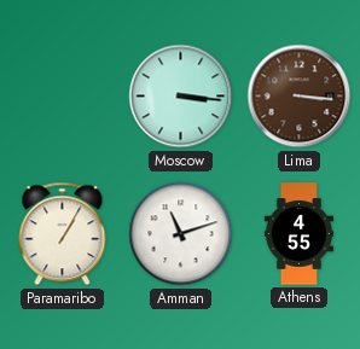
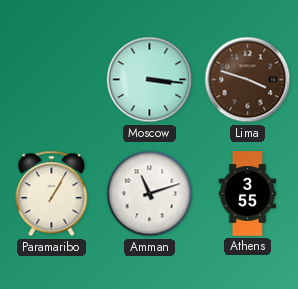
Lima: 3:16 -> 3:48 (248, 80)
Athens: 4:55 -> 3:55 (247, 194)
